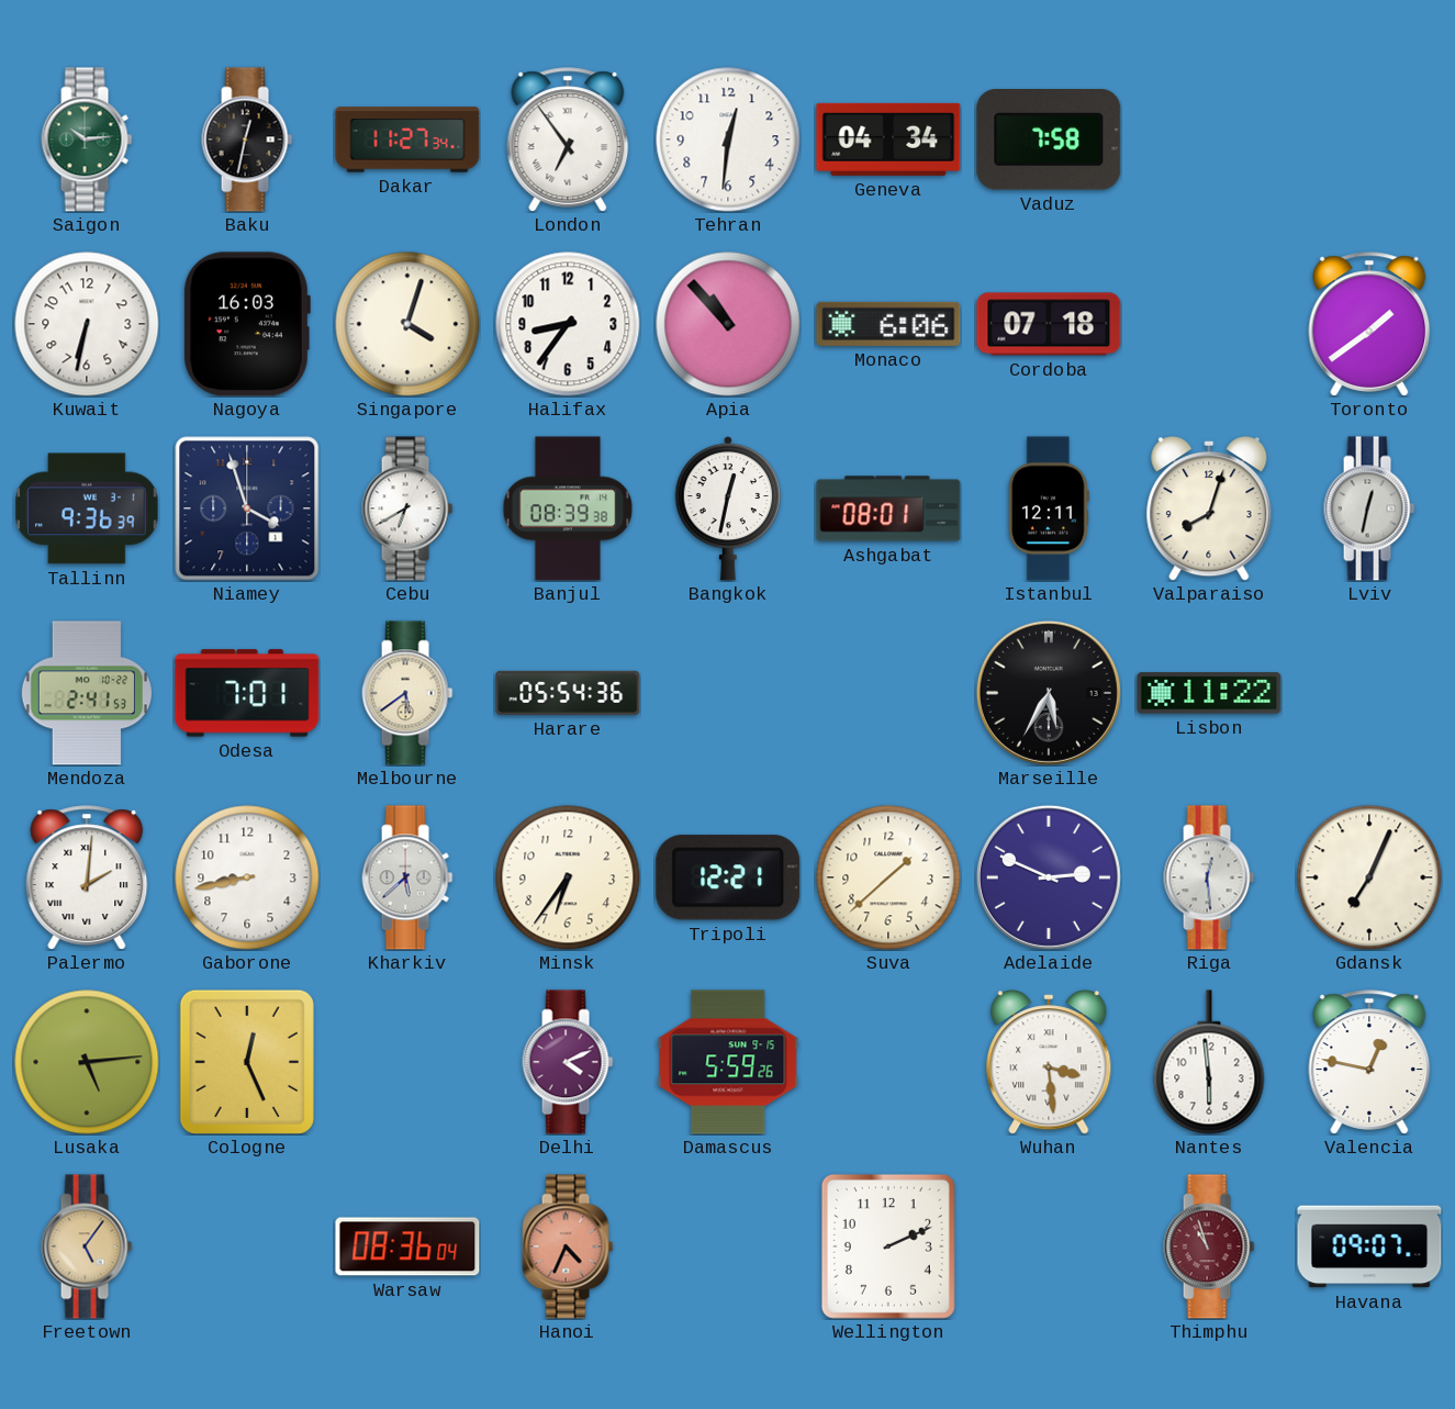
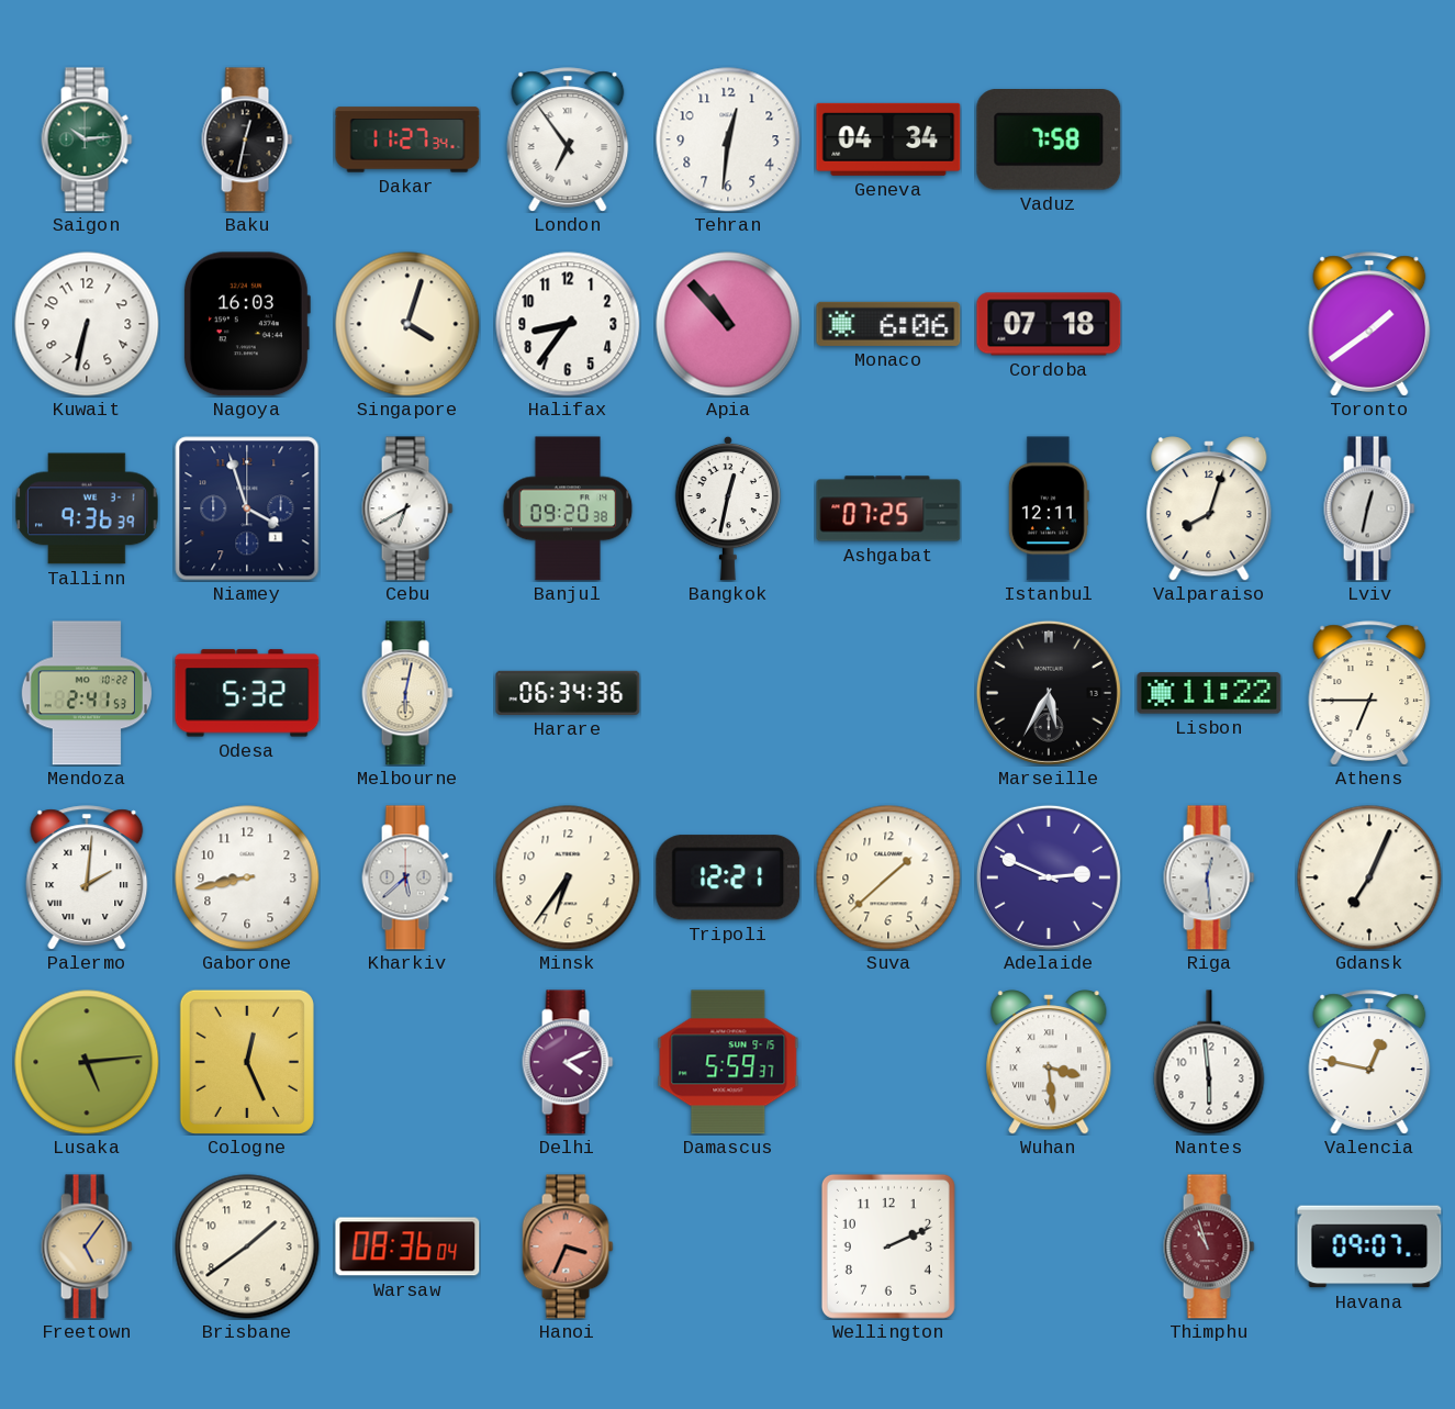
Banjul: 08:39 -> 09:20 (568, 508)
Ashgabat: 08:01 -> 07:25 (888, 508)
Odesa: 7:01 -> 5:32 (247, 693)
Melbourne: 5:39 -> 6:02 (407, 693)
Harare: 05:54 -> 06:34 (568, 693)
Athens: none -> 6:45 (1369, 693)
Damascus: 5:59:26 -> 5:59:37 (728, 1062)
Brisbane: none -> 1:39 (247, 1246)
Hanoi: 4:34 -> 3:34 (568, 1246)
